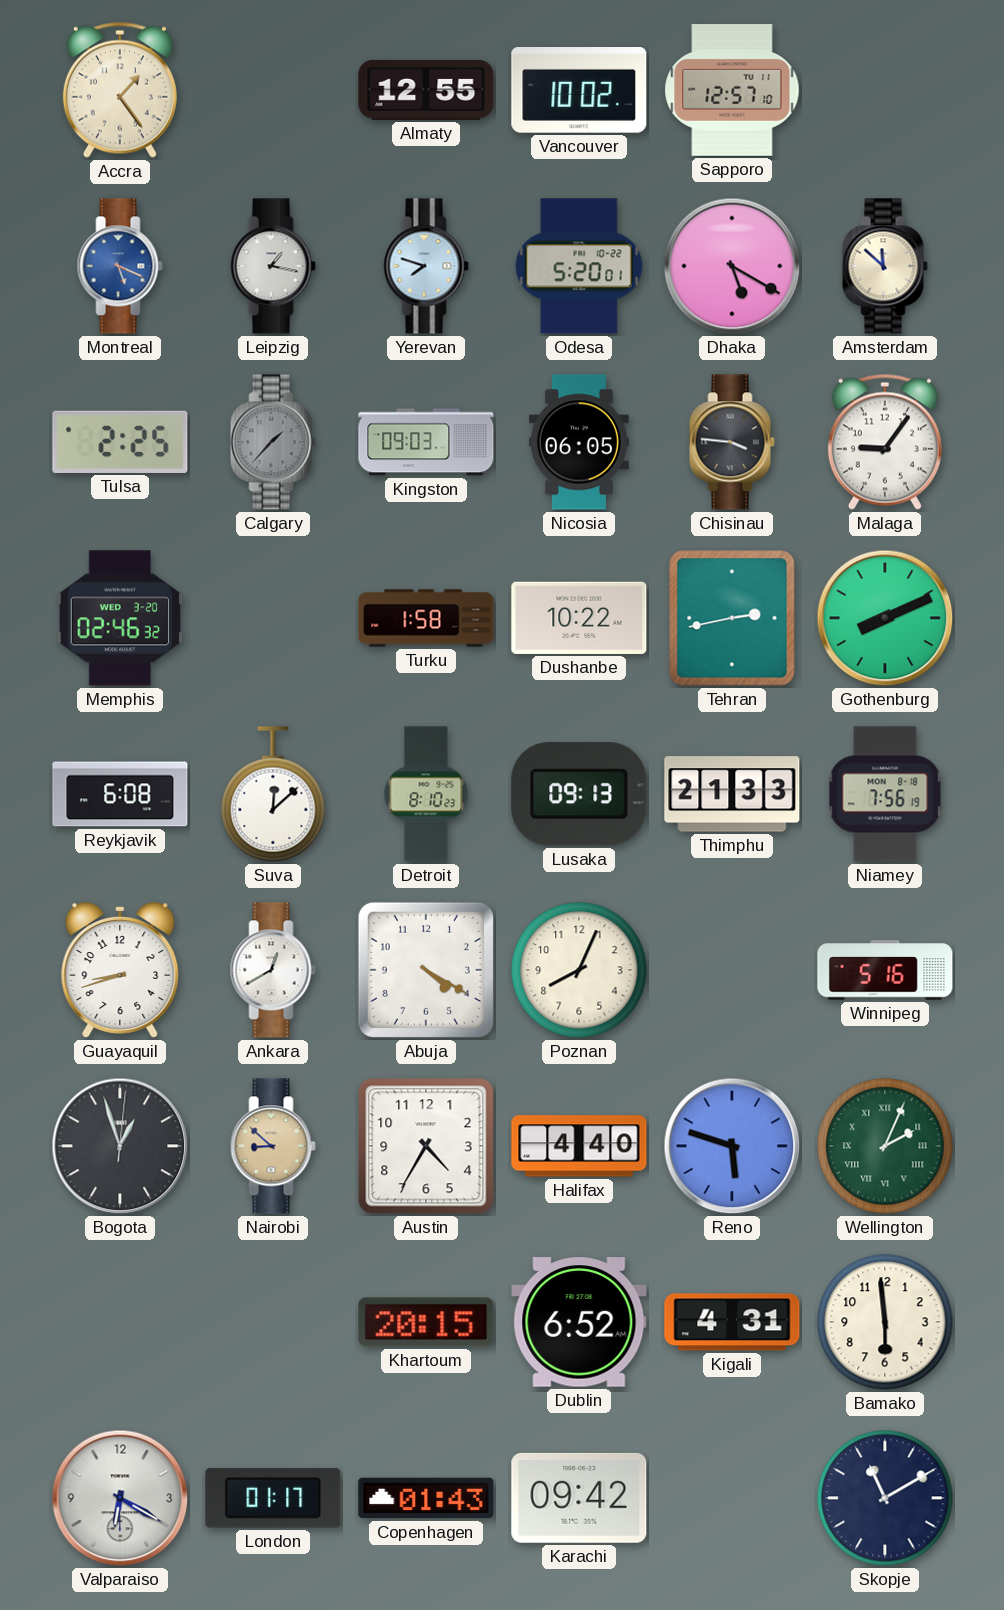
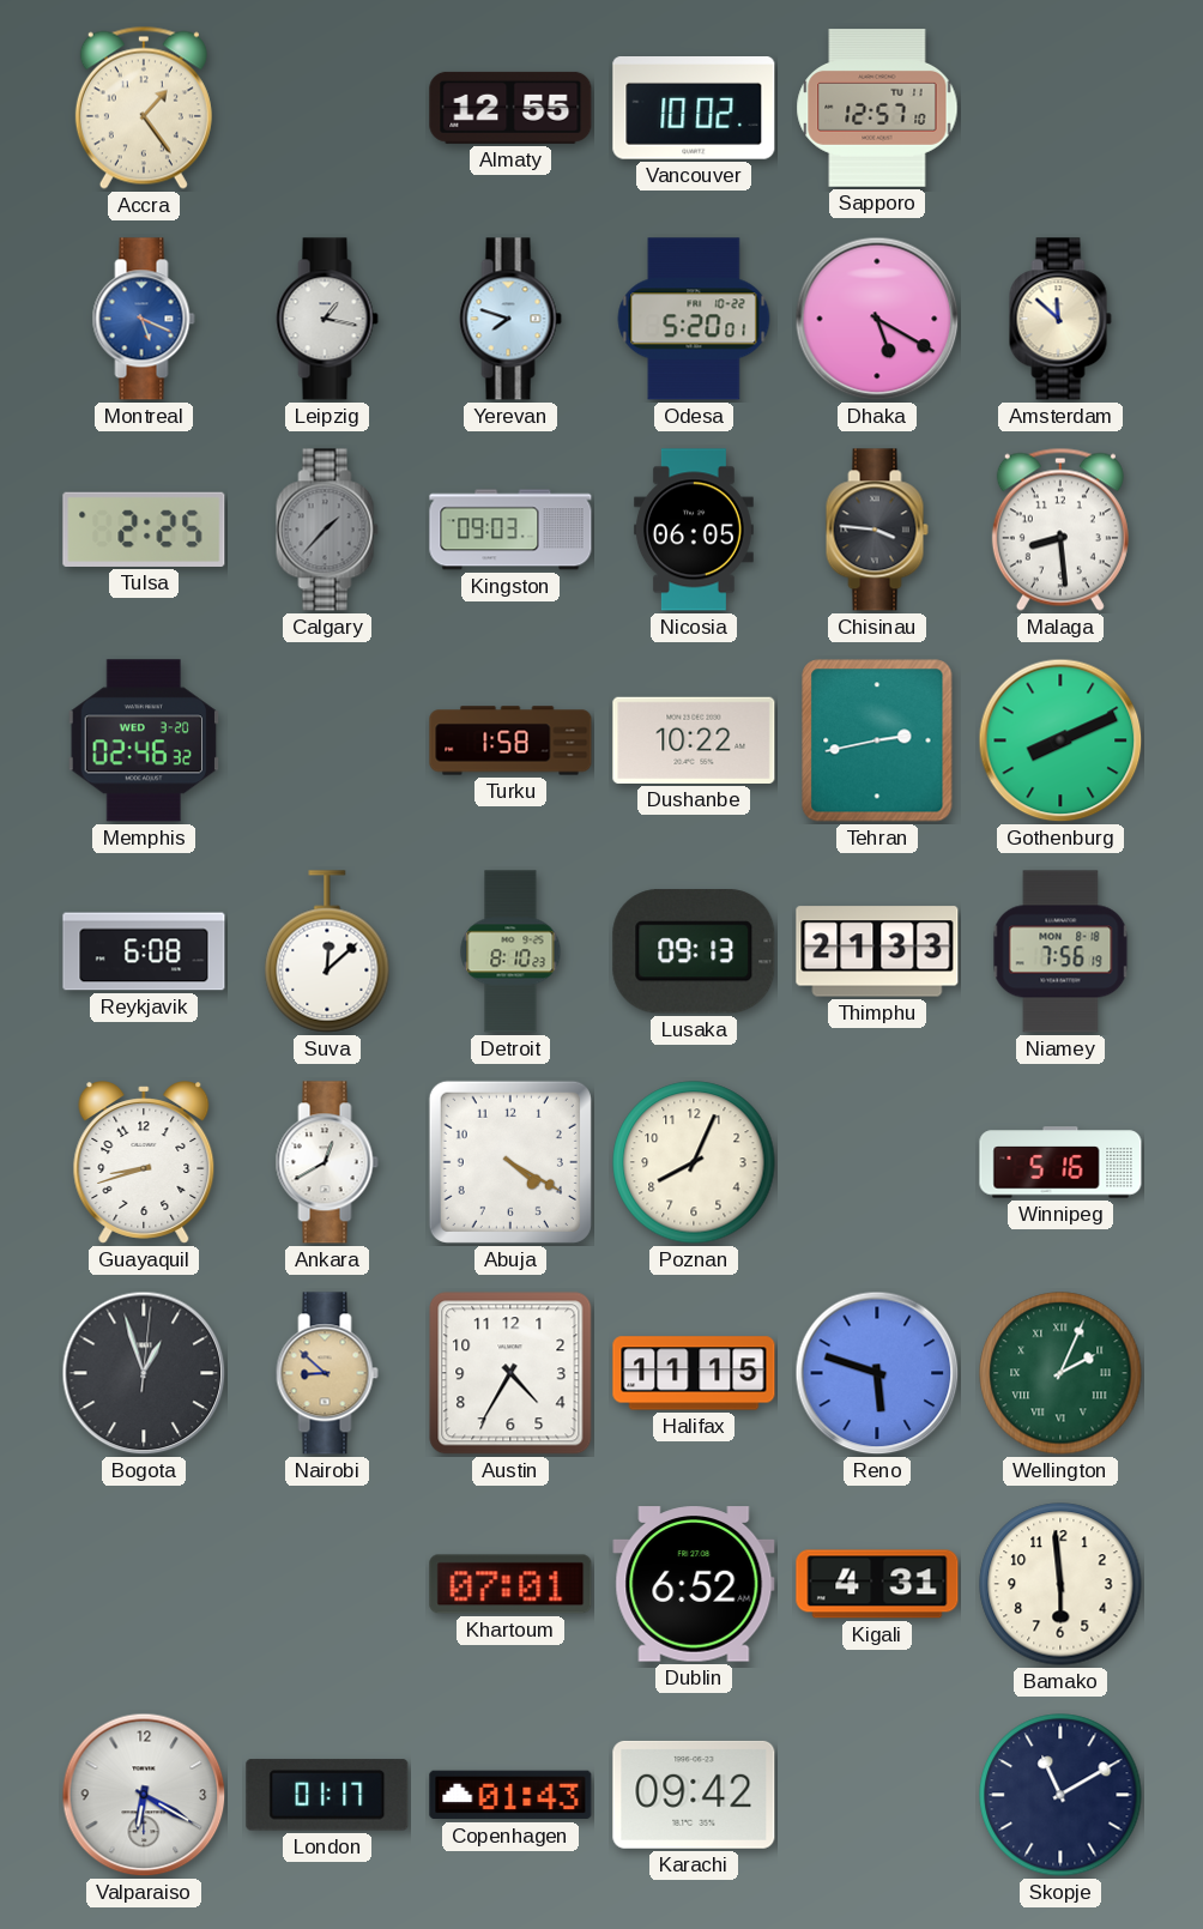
Malaga: 9:06 -> 8:29 (1060, 530)
Halifax: 4:40 -> 11:15 (694, 1373)
Khartoum: 20:15 -> 07:01 (510, 1584)
